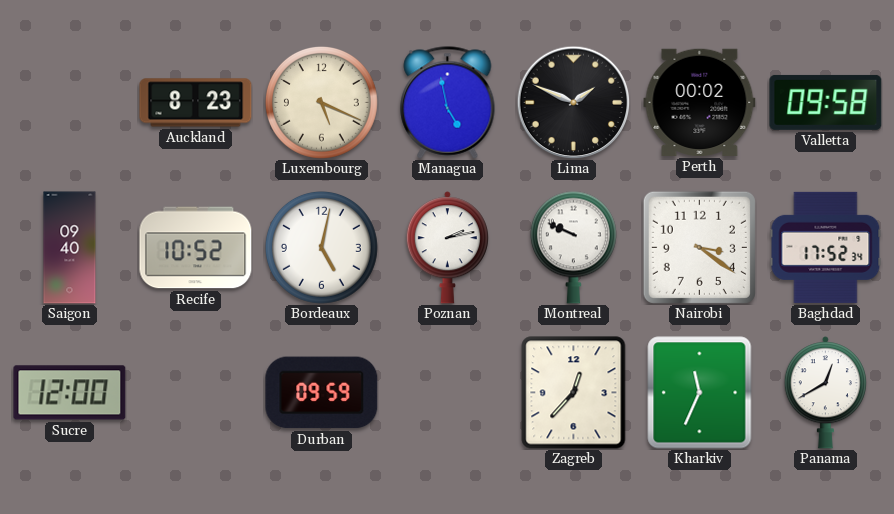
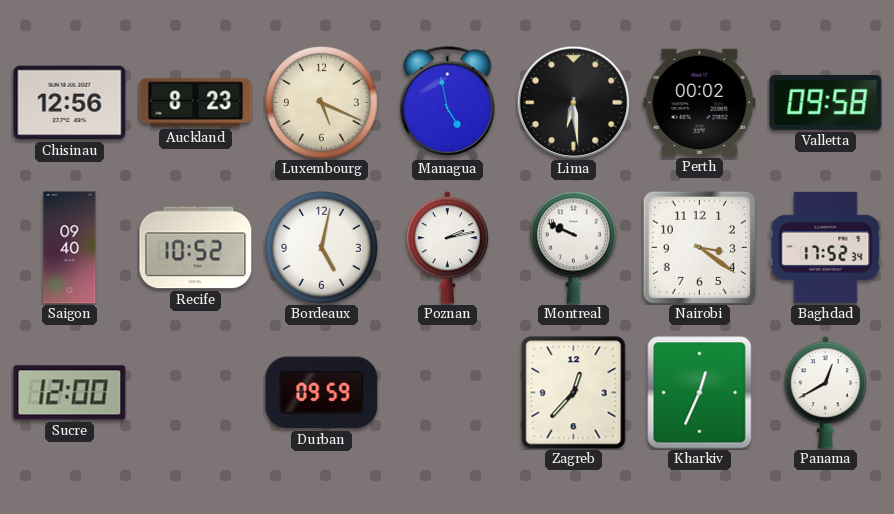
Chisinau: none -> 12:56 (70, 103)
Lima: 1:49 -> 6:29 (573, 102)
Kharkiv: 11:34 -> 12:34 (700, 393)
